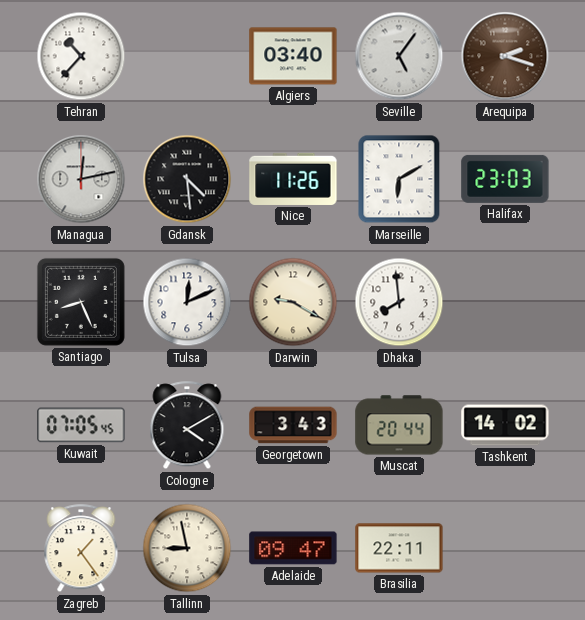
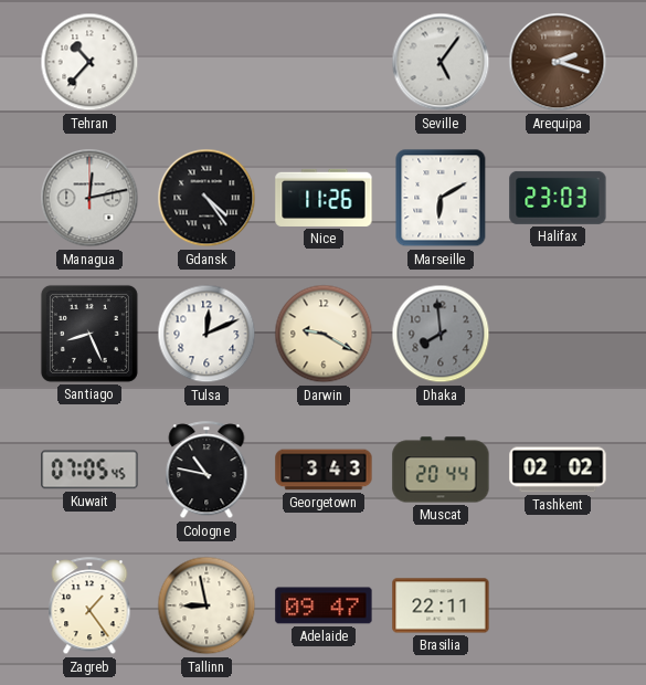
Algiers: 03:40 -> none (293, 56)
Gdansk: 4:29 -> 4:24 (206, 198)
Dhaka dial: white -> grey (441, 334)
Cologne: 4:10 -> 10:47 (206, 471)
Tashkent: 14:02 -> 02:02 (558, 470)
